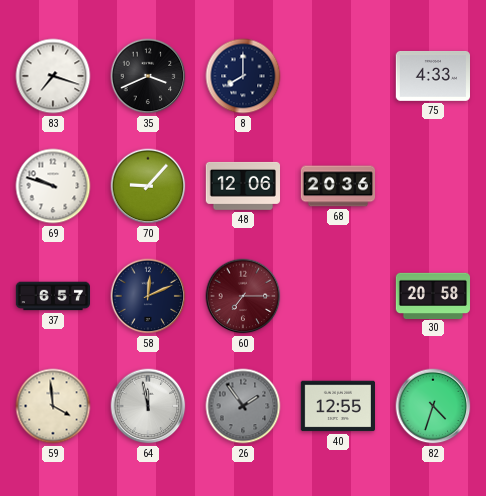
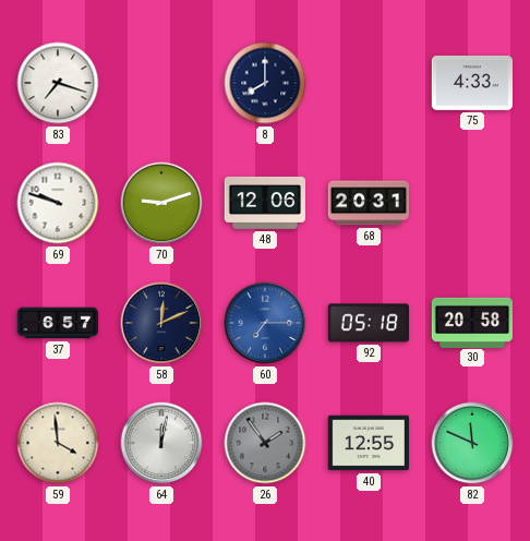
35: 3:41 -> none (148, 76)
70: 9:07 -> 9:12 (161, 203)
68: 20:36 -> 20:31 (368, 203)
60 dial: burgundy -> blue (265, 323)
92: none -> 05:18 (368, 323)
64: 11:58 -> 12:02 (161, 443)
82: 4:33 -> 11:49 (472, 443)
